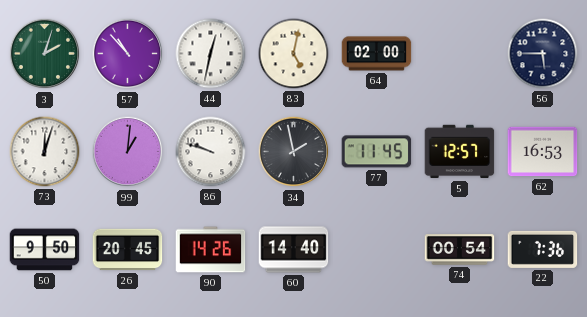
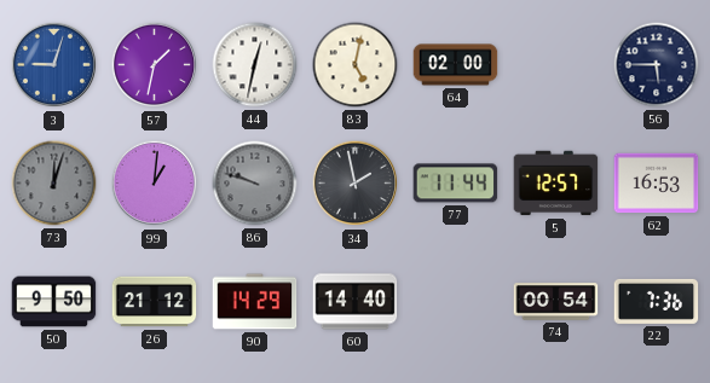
3: 2:03 -> 9:03 (54, 65)
3 dial: green -> blue (54, 65)
57: 10:53 -> 1:32 (155, 65)
73 dial: white -> grey (54, 184)
86 dial: white -> grey (255, 184)
77: 11:45 -> 11:44 (456, 184)
26: 20:45 -> 21:12 (155, 302)
90: 14:26 -> 14:29 (255, 302)
